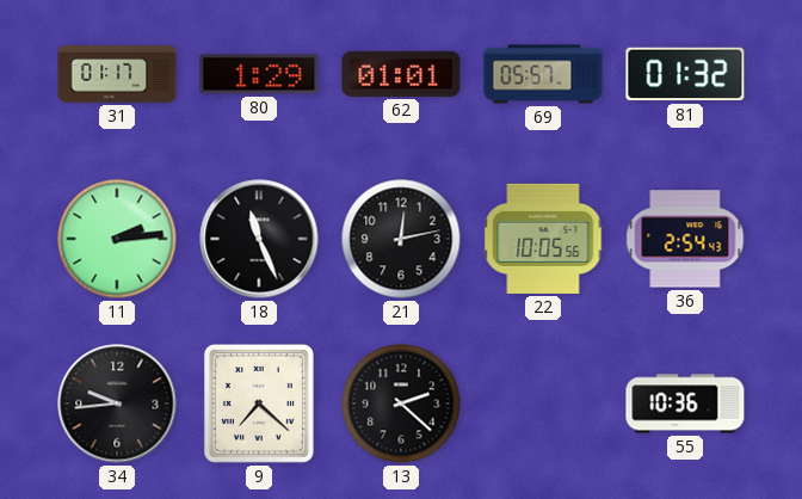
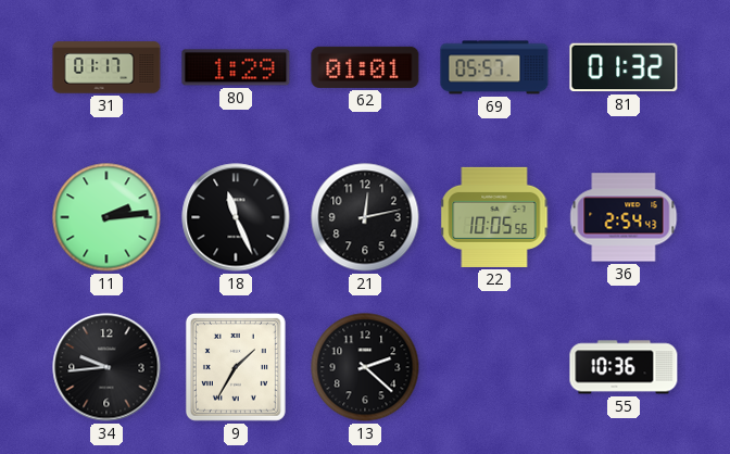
9: 7:22 -> 1:35 (236, 367)
